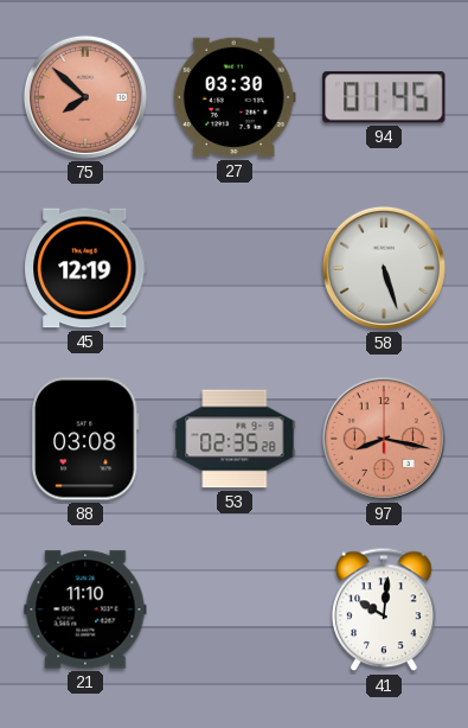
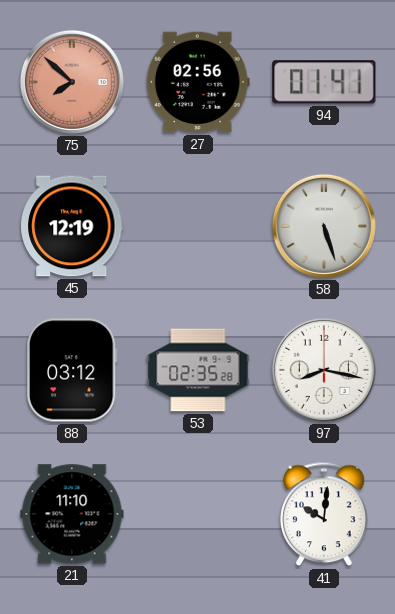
27: 03:30 -> 02:56 (198, 82)
94: 01:45 -> 01:41 (324, 82)
88: 03:08 -> 03:12 (72, 370)
97 dial: salmon -> white (324, 370)
